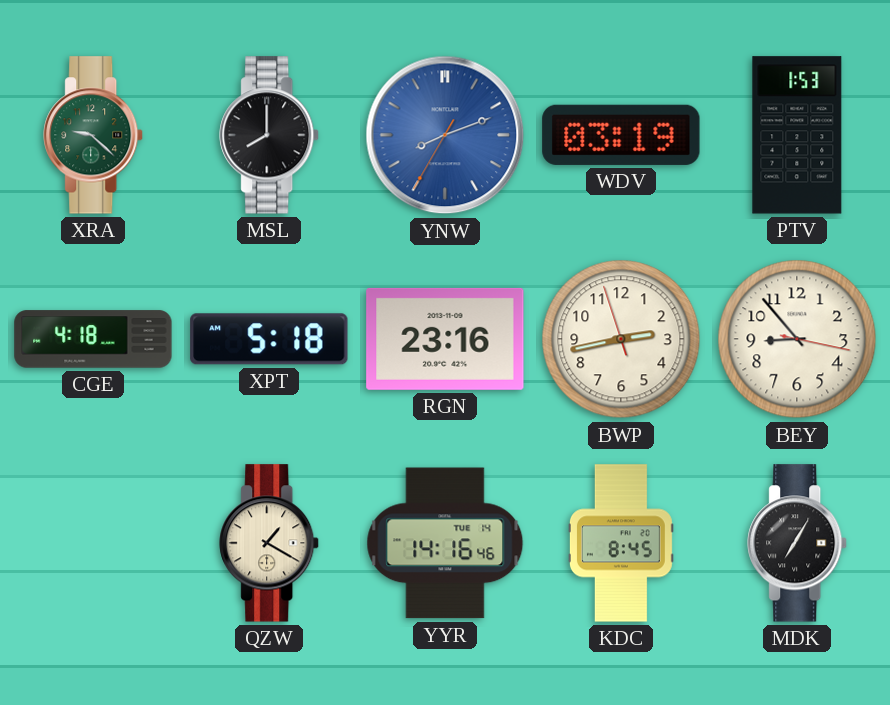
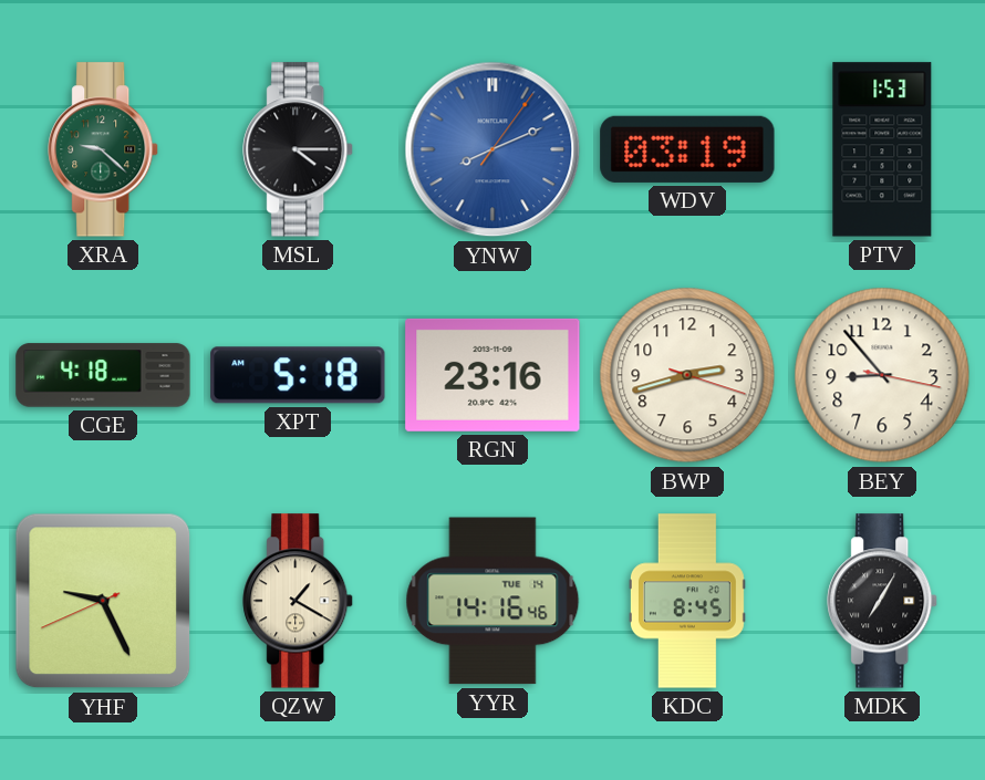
MSL: 8:00 -> 4:15 (299, 149)
YNW: 8:11:35 -> 8:11:06 (492, 149)
BWP: 2:42:57 -> 2:42:18 (687, 375)
YHF: none -> 9:25 (103, 601)
